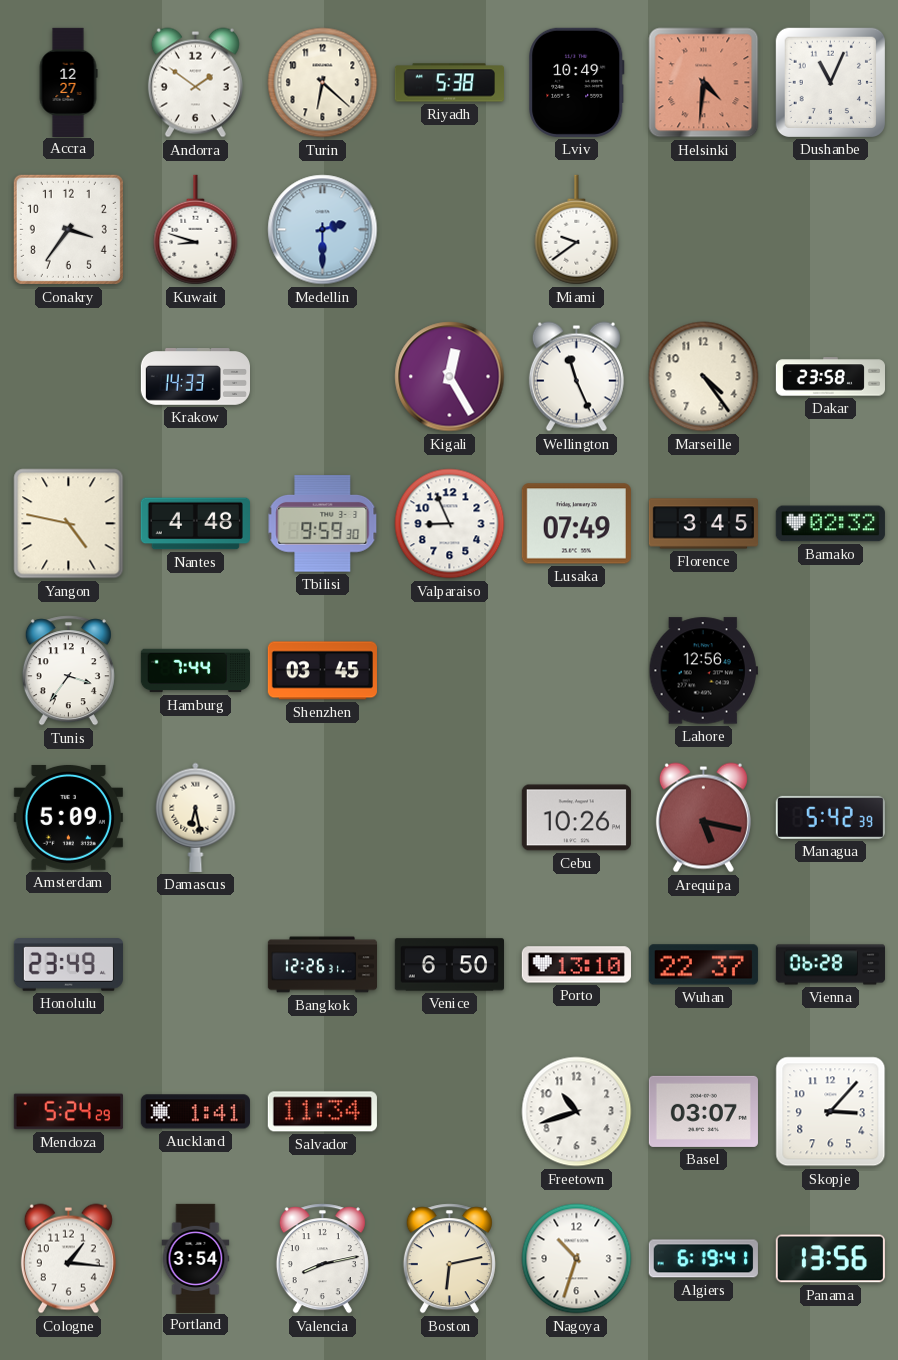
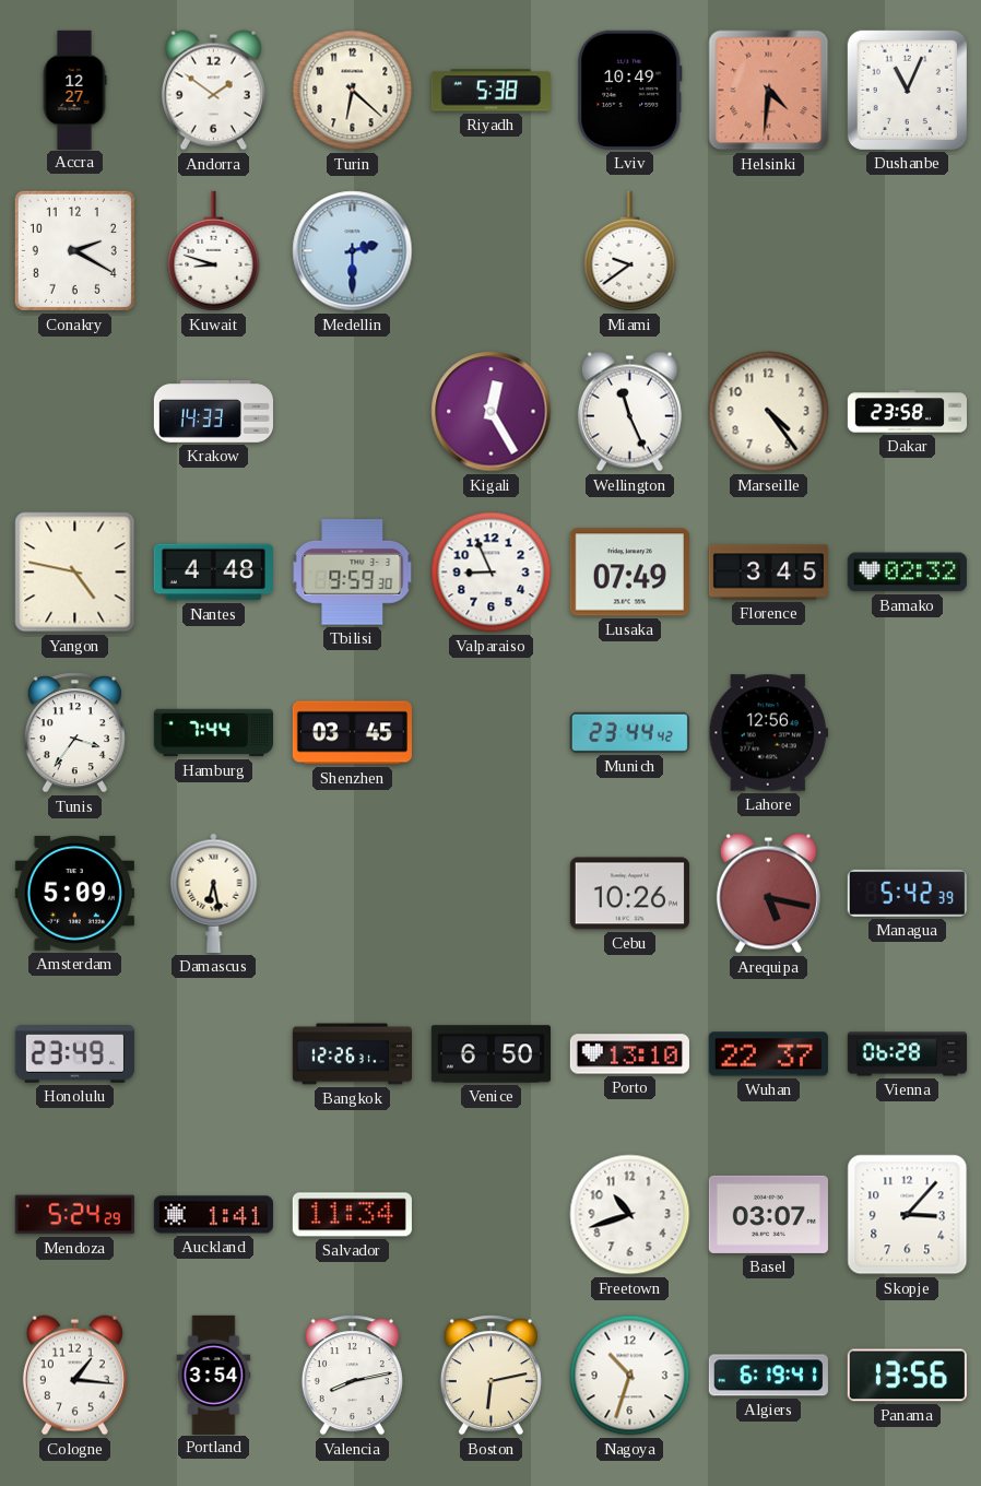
Conakry: 3:36 -> 2:20 (74, 250)
Munich: none -> 23:44 (629, 732)
